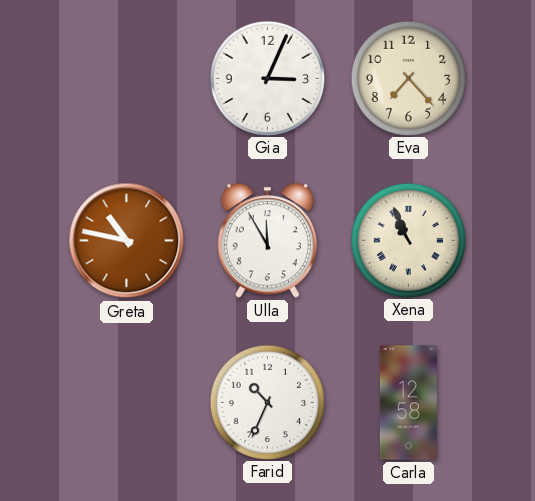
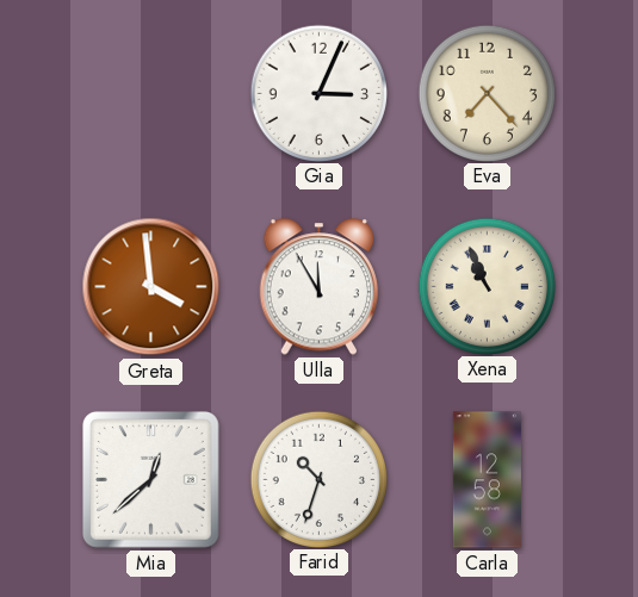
Greta: 10:47 -> 3:59 (151, 287)
Mia: none -> 12:38 (151, 480)
Farid: 10:34 -> 10:33 (318, 479)
